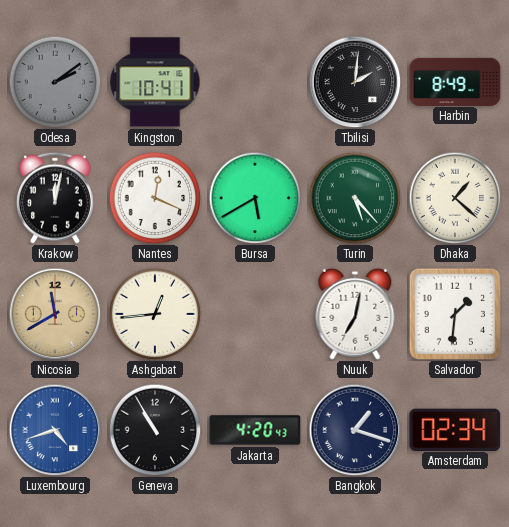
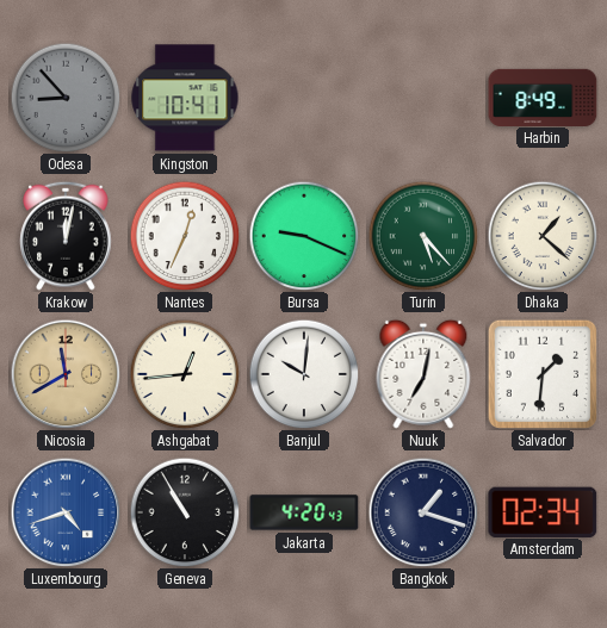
Odesa: 2:09 -> 8:53 (66, 98)
Tbilisi: 2:01 -> none (355, 82)
Nantes: 12:19 -> 12:34 (185, 236)
Bursa: 5:40 -> 9:19 (304, 236)
Banjul: none -> 10:01 (304, 374)
